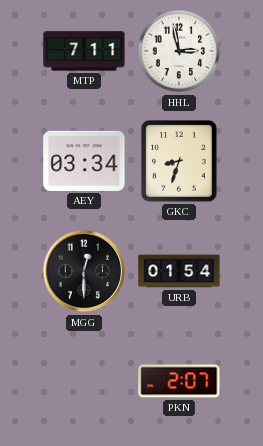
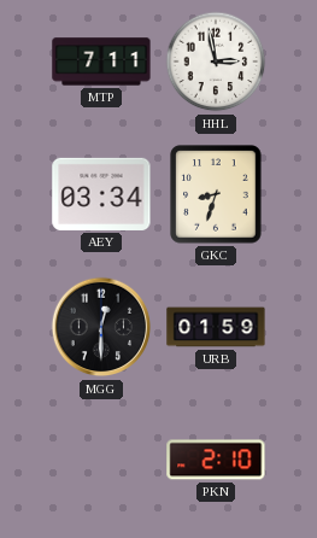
URB: 01:54 -> 01:59 (216, 327)
PKN: 2:07 -> 2:10 (216, 460)
